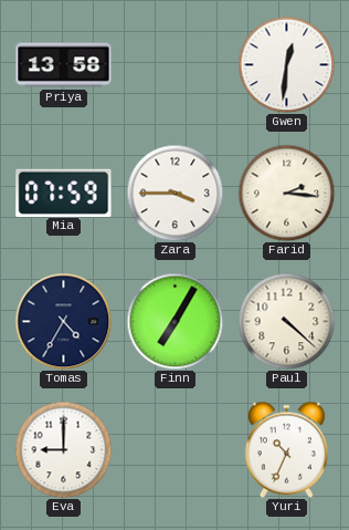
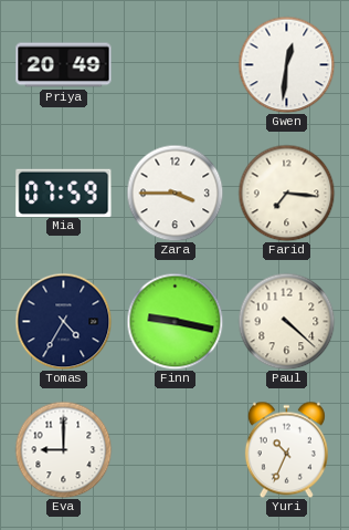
Priya: 13:58 -> 20:49 (64, 65)
Farid: 2:16 -> 7:16 (286, 193)
Finn: 7:05 -> 9:17 (174, 321)
